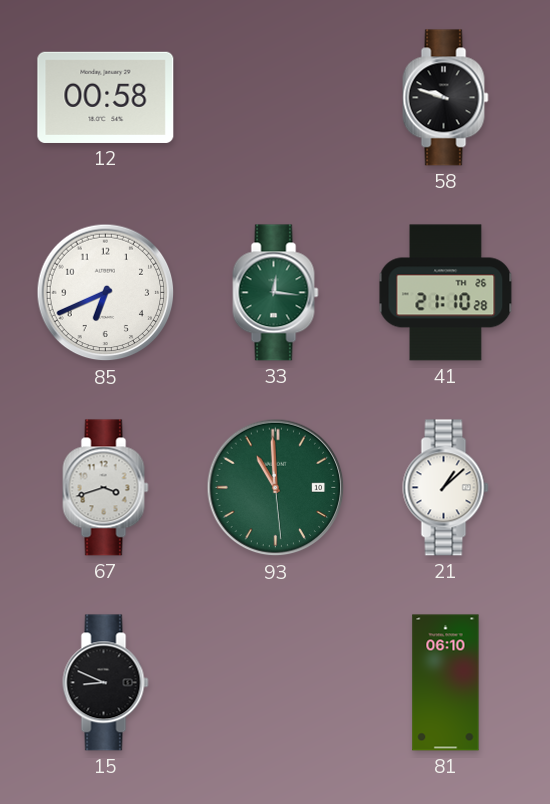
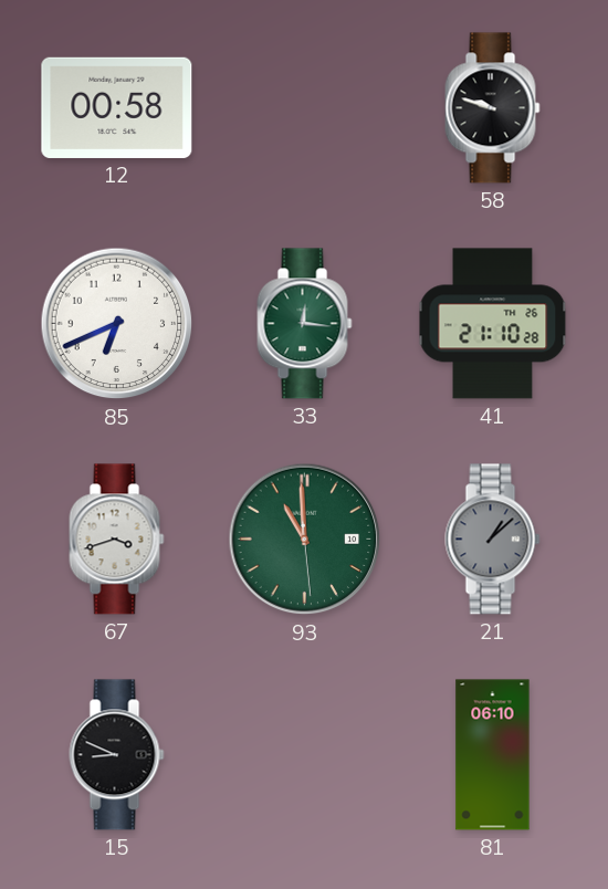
21 dial: white -> grey (493, 540)
